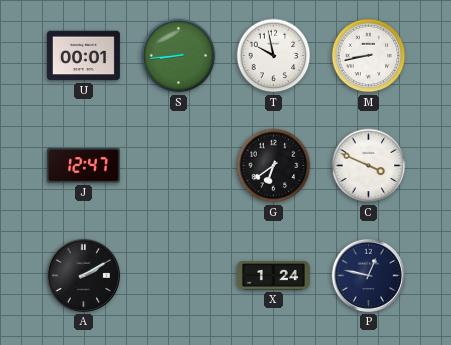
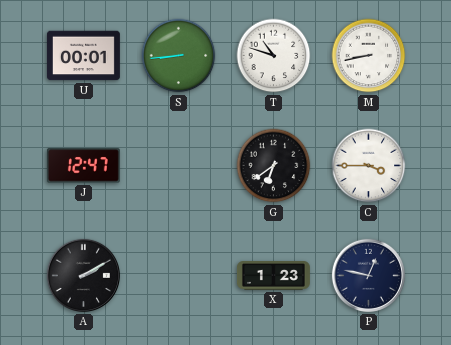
T: 9:58 -> 10:48 (274, 56)
C: 3:49 -> 3:45 (369, 166)
X: 1:24 -> 1:23 (273, 276)
